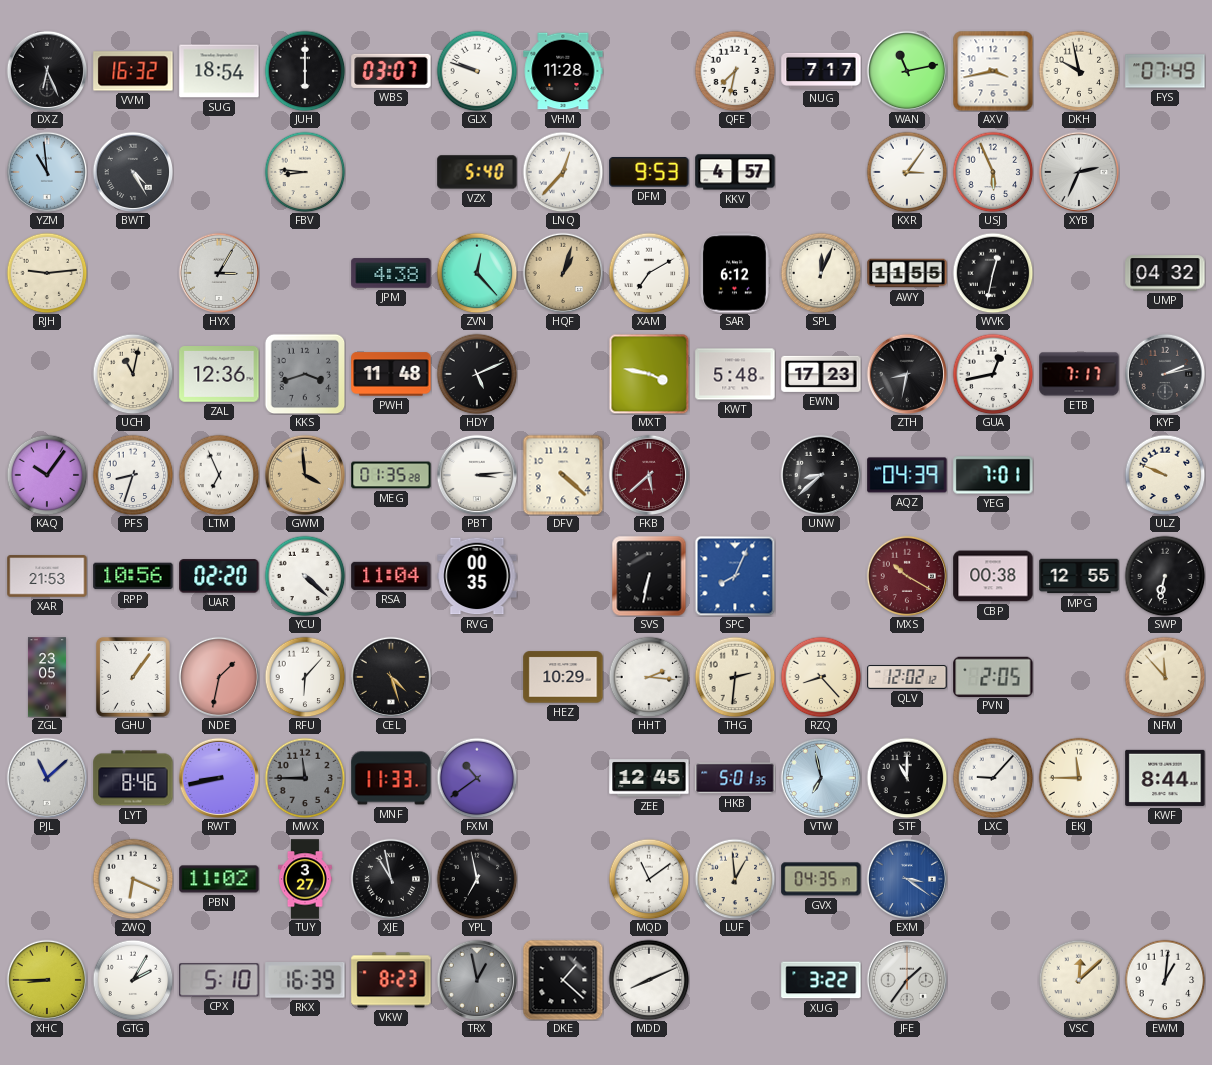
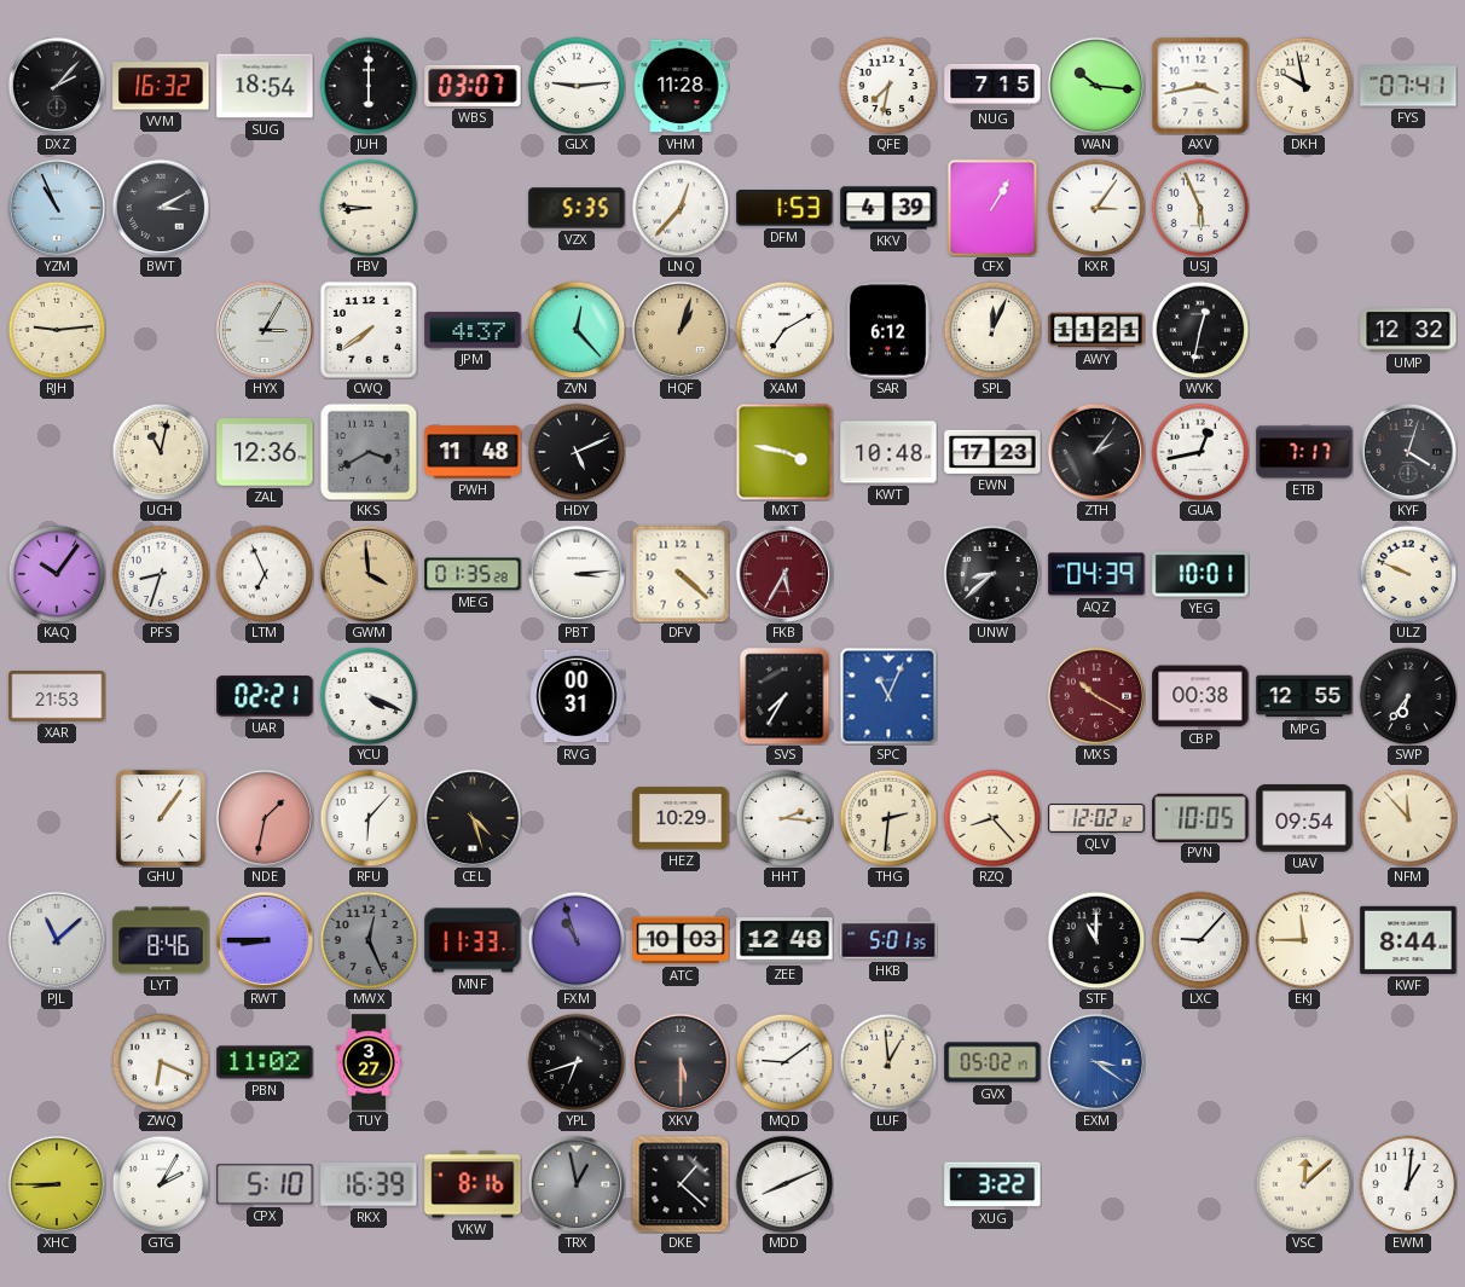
DXZ: 6:26 -> 2:07 (56, 85)
GLX: 9:48 -> 9:14 (577, 86)
NUG: 7:17 -> 7:15 (992, 86)
WAN: 11:13 -> 10:16 (1095, 85)
FYS: 07:49 -> 07:41 (1408, 86)
YZM: 10:59 -> 10:56 (56, 207)
BWT: 4:25 -> 3:10 (160, 207)
VZX: 5:40 -> 5:35 (577, 208)
DFM: 9:53 -> 1:53 (784, 208)
KKV: 4:57 -> 4:39 (888, 208)
CFX: none -> 1:05 (992, 208)
XYB: 2:34 -> none (1078, 171)
CWQ: none -> 7:39 (369, 330)
JPM: 4:38 -> 4:37 (473, 330)
AWY: 11:55 -> 11:21 (1096, 330)
UMP: 04:32 -> 12:32 (1408, 330)
KKS: 3:42 -> 3:40 (369, 452)
KWT: 5:48 -> 10:48 (888, 452)
ZTH: 8:32 -> 2:06 (1095, 451)
KYF: 2:13 -> 4:03 (1407, 451)
FKB: 5:38 -> 5:35 (783, 573)
YEG: 7:01 -> 10:01 (1200, 574)
RPP: 10:56 -> none (133, 576)
UAR: 02:20 -> 02:21 (265, 696)
YCU: 4:22 -> 4:19 (369, 696)
RSA: 11:04 -> none (391, 576)
RVG: 00:35 -> 00:31 (577, 696)
SVS: 6:32 -> 7:35 (784, 696)
SPC: 8:04 -> 11:04 (888, 696)
SWP: 6:32 -> 6:36 (1408, 696)
ZGL: 23:05 -> none (47, 677)
PVN: 2:05 -> 10:05 (1200, 817)
UAV: none -> 09:54 (1304, 818)
RWT: 8:43 -> 8:45 (264, 939)
MWX: 11:45 -> 12:26 (369, 940)
FXM: 10:39 -> 10:57 (577, 940)
ATC: none -> 10:03 (681, 940)
ZEE: 12:45 -> 12:48 (784, 940)
VTW: 6:58 -> none (820, 777)
XJE: 10:58 -> none (390, 878)
YPL: 6:58 -> 6:42 (577, 1062)
XKV: none -> 5:30 (679, 1061)
MQD: 11:09 -> 9:09 (784, 1062)
GVX: 04:35 -> 05:02 (992, 1062)
VKW: 8:23 -> 8:16 (473, 1184)
JFE: 1:36 -> none (906, 979)
